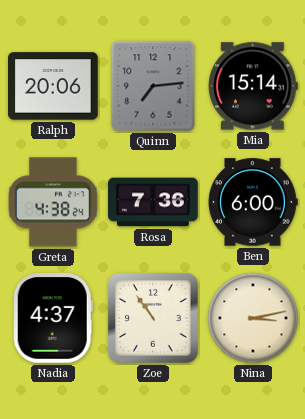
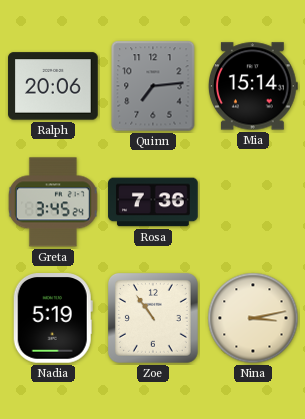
Greta: 4:38 -> 3:45 (53, 202)
Ben: 6:00 -> none (253, 202)
Nadia: 4:37 -> 5:19 (53, 319)
